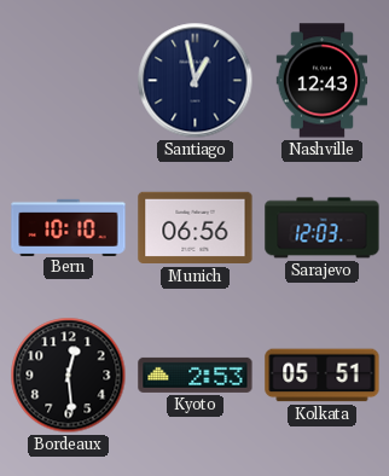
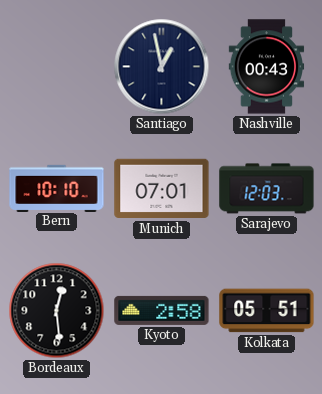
Nashville: 12:43 -> 00:43 (267, 67)
Munich: 06:56 -> 07:01 (162, 189)
Kyoto: 2:53 -> 2:58 (162, 310)
